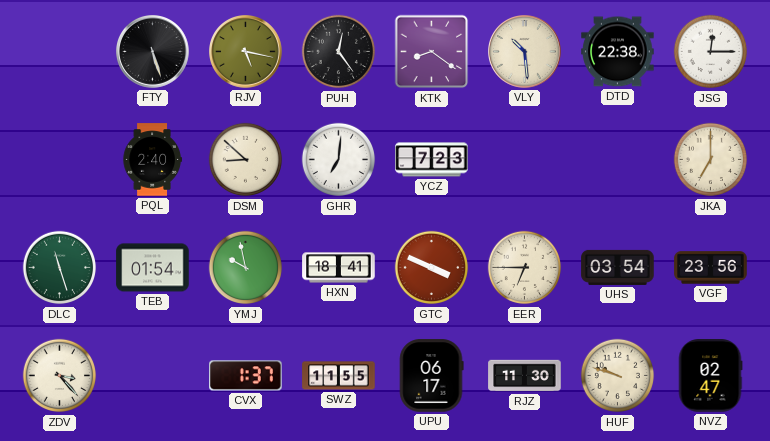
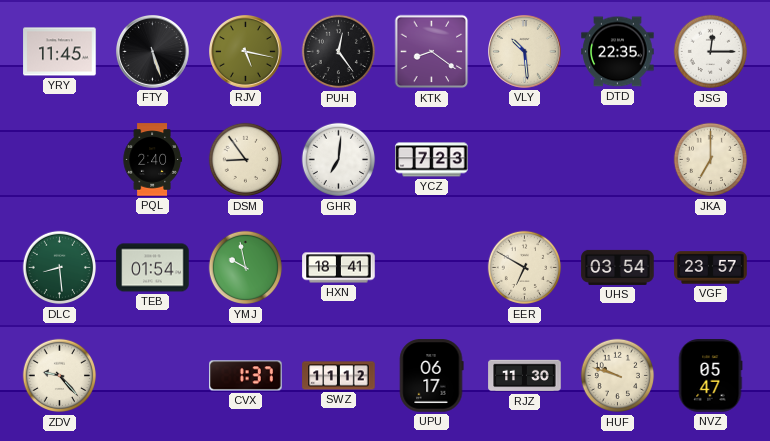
YRY: none -> 11:45 (60, 52)
DTD: 22:38 -> 22:35 (618, 52)
DSM: 8:52 -> 8:54 (246, 160)
DLC: 11:27 -> 8:29 (60, 268)
GTC: 3:49 -> none (432, 268)
EER: 6:45 -> 6:50 (525, 268)
VGF: 23:56 -> 23:57 (711, 268)
ZDV: 3:23 -> 9:23 (60, 376)
SWZ: 11:55 -> 11:12 (339, 376)
NVZ: 02:47 -> 05:47 (710, 376)
